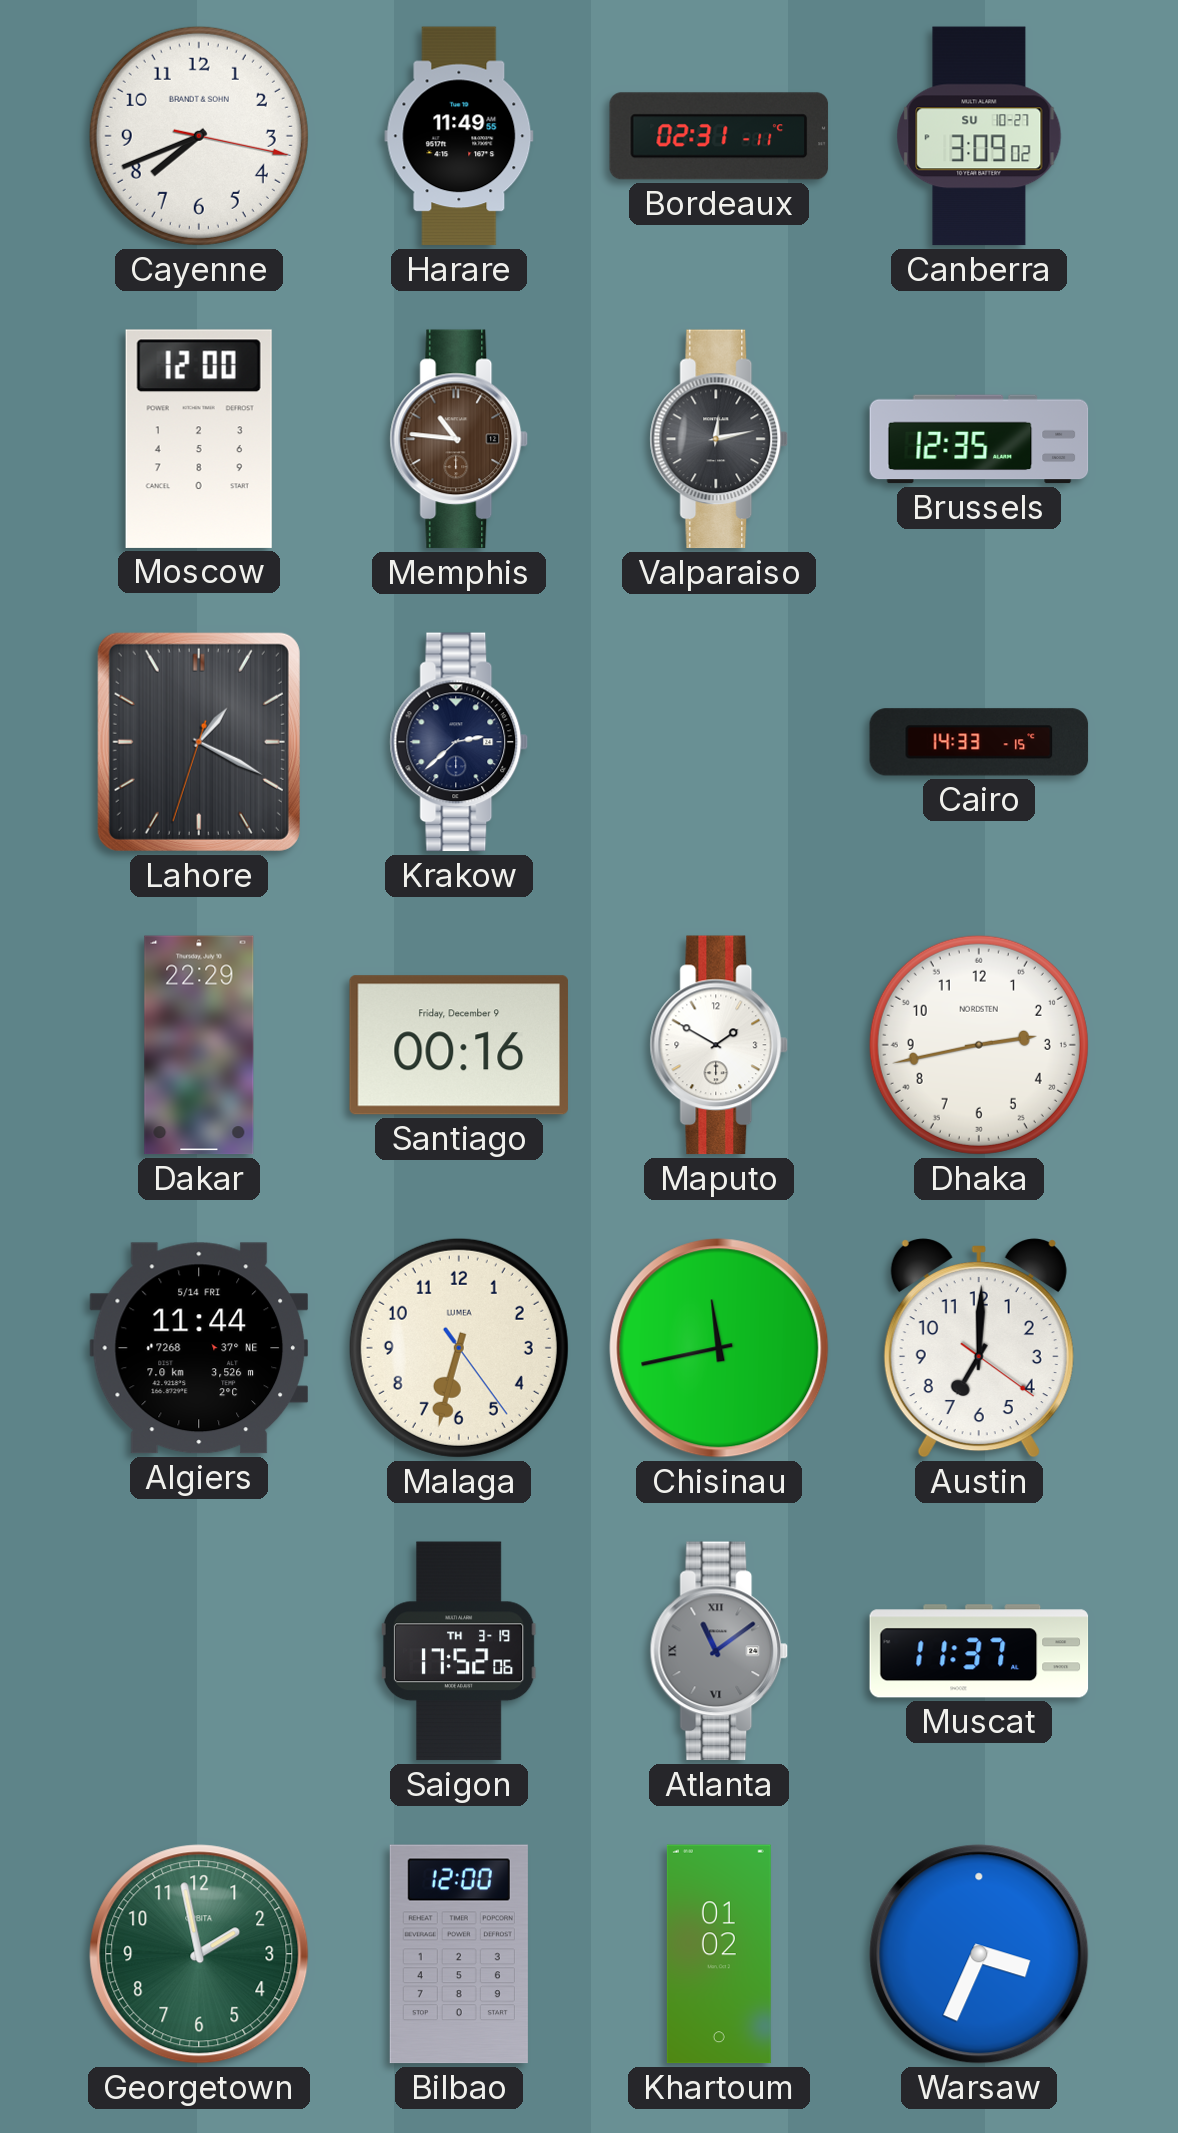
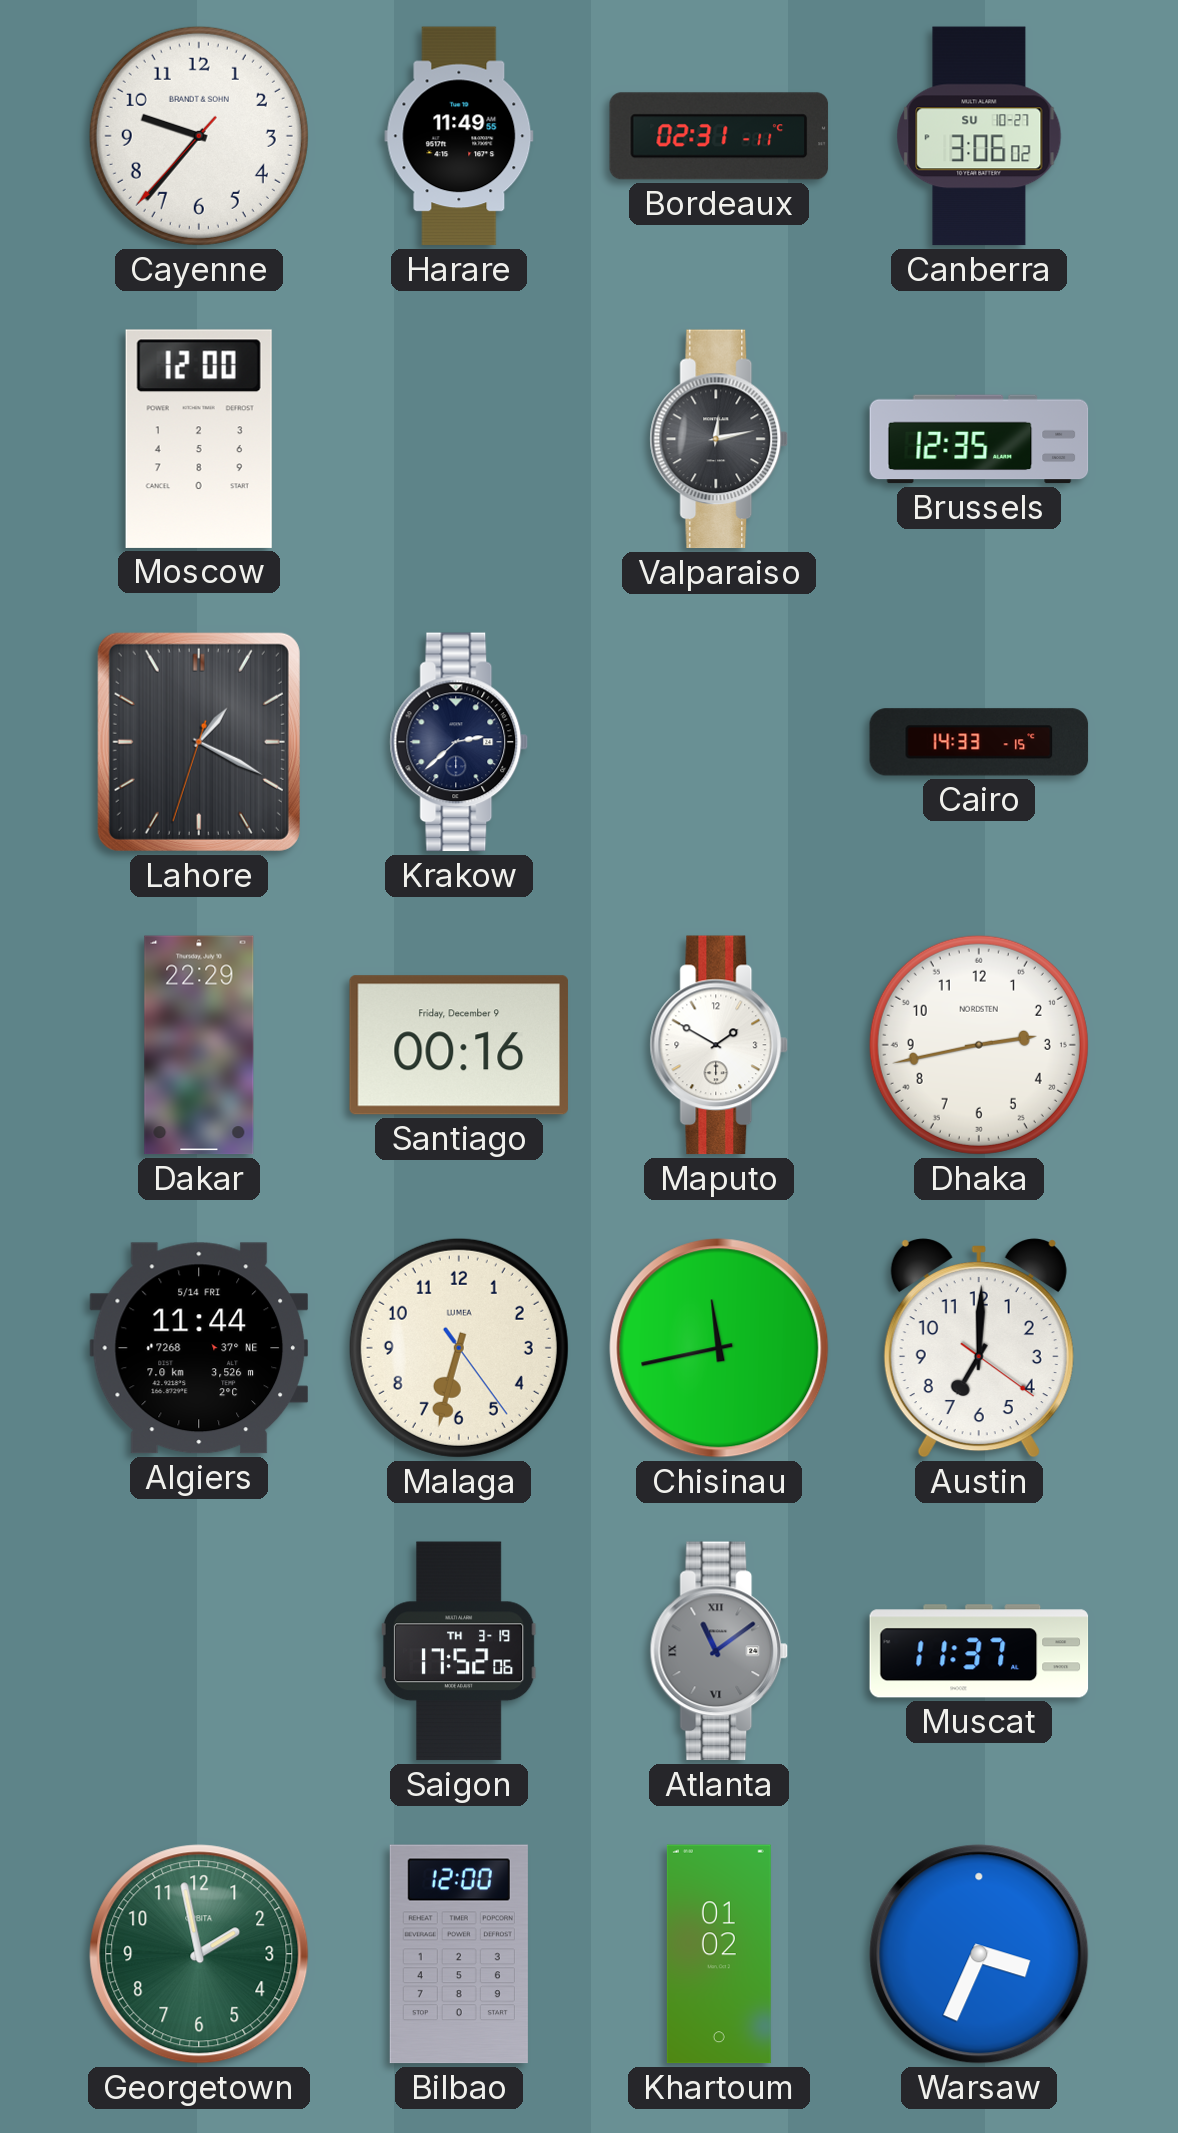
Cayenne: 7:41 -> 9:36 (199, 136)
Canberra: 3:09 -> 3:06 (979, 136)
Memphis: 10:46 -> none (459, 439)
